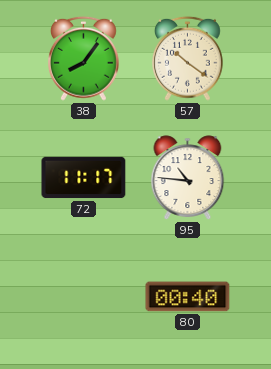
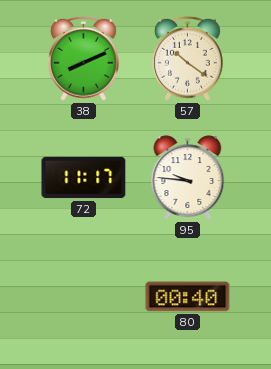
38: 8:06 -> 8:11 (84, 58)
95: 10:46 -> 9:46 (188, 178)
